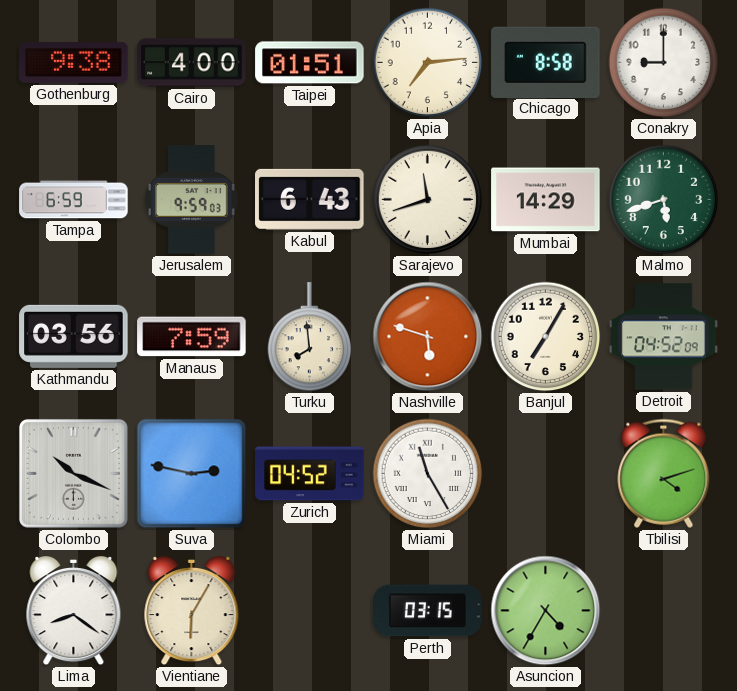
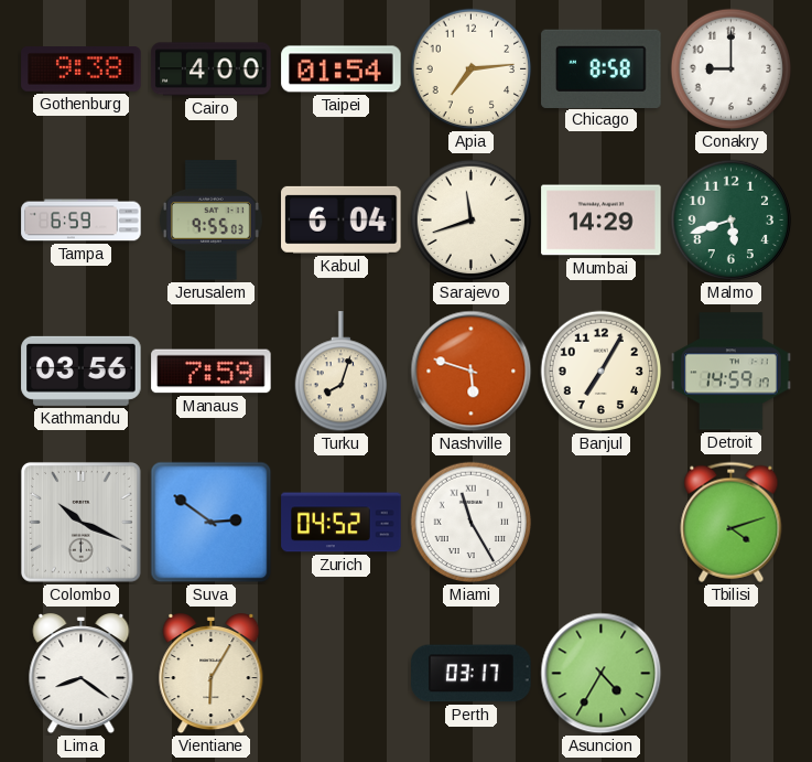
Taipei: 01:51 -> 01:54 (342, 69)
Jerusalem: 9:59 -> 9:55 (210, 221)
Kabul: 6:43 -> 6:04 (342, 219)
Turku: 7:59 -> 8:03 (342, 372)
Detroit: 04:52 -> 14:59 (732, 372)
Suva: 2:47 -> 2:51 (212, 523)
Perth: 03:15 -> 03:17 (472, 674)
